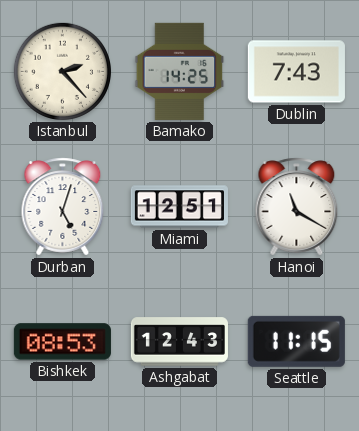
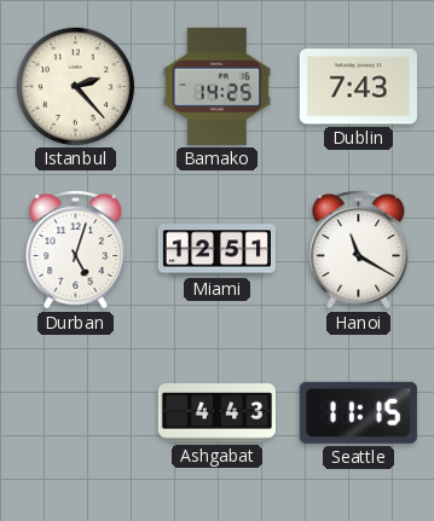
Bishkek: 08:53 -> none (62, 342)
Ashgabat: 12:43 -> 4:43 (216, 413)
